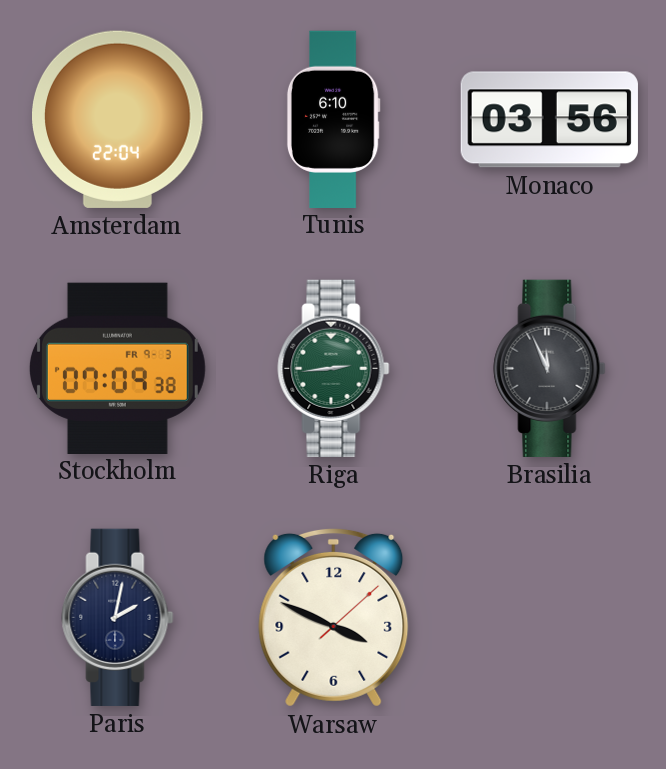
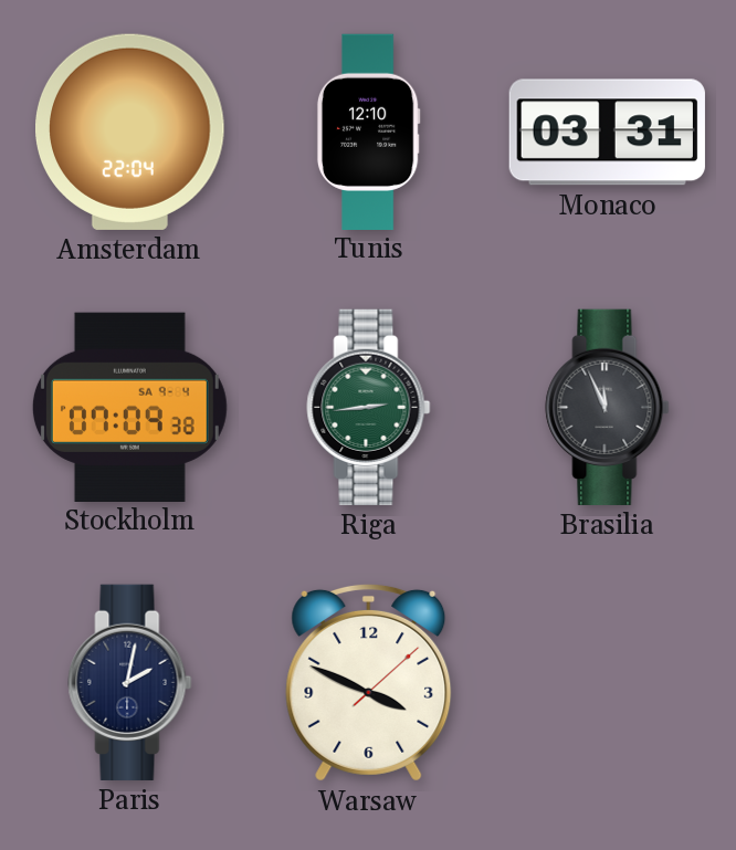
Tunis: 6:10 -> 12:10 (368, 132)
Monaco: 03:56 -> 03:31 (607, 133)
Stockholm date: FR 9-3 -> SA 9-4 (129, 407)
